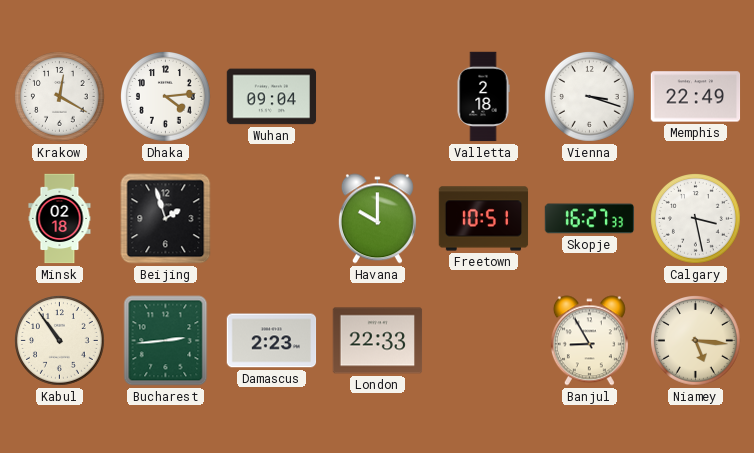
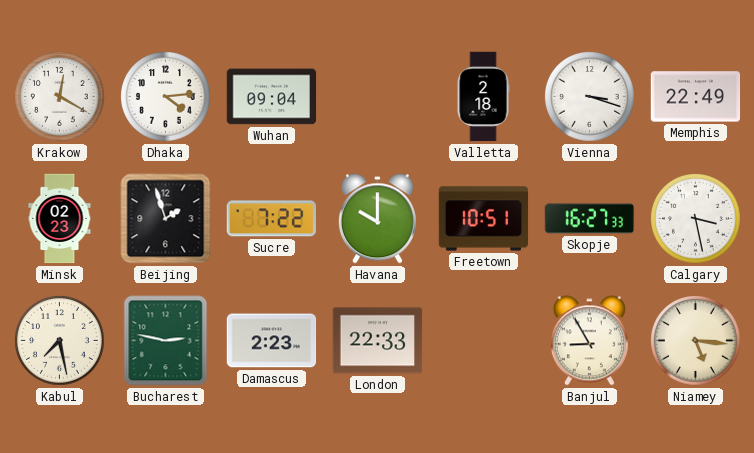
Minsk: 02:18 -> 02:23 (60, 219)
Sucre: none -> 7:22 (271, 219)
Kabul: 10:54 -> 7:28 (60, 341)
Bucharest: 2:44 -> 2:47 (166, 341)
